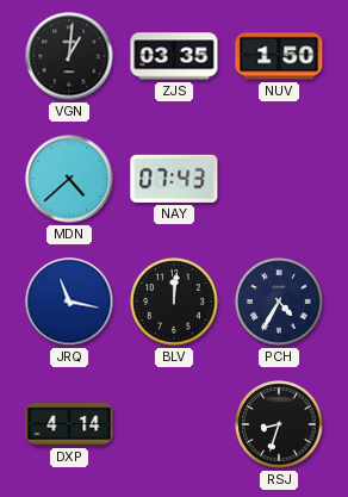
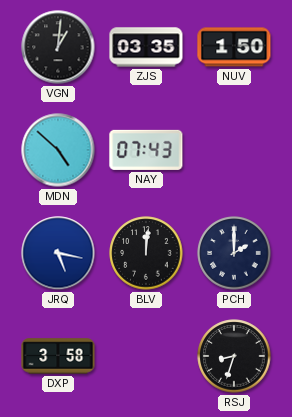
MDN: 4:38 -> 4:52 (58, 150)
JRQ: 11:17 -> 5:17 (58, 253)
PCH: 4:35 -> 2:00 (234, 253)
DXP: 4:14 -> 3:58 (58, 356)
